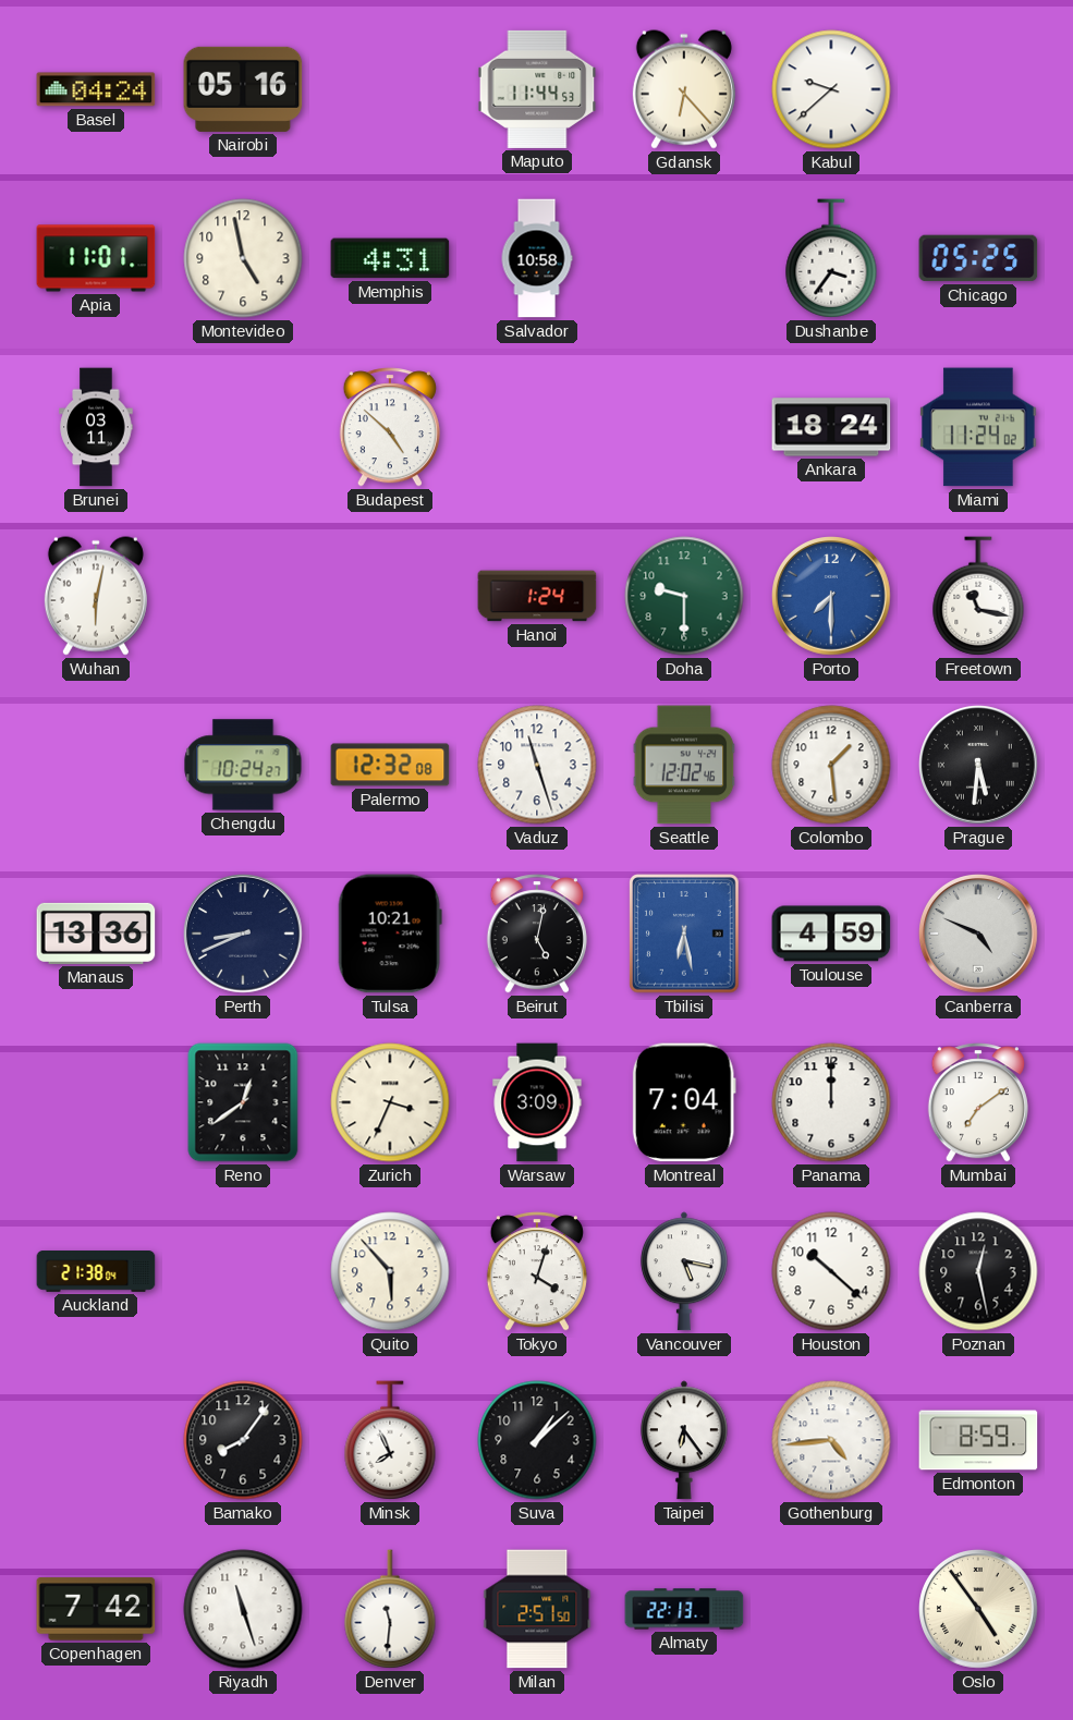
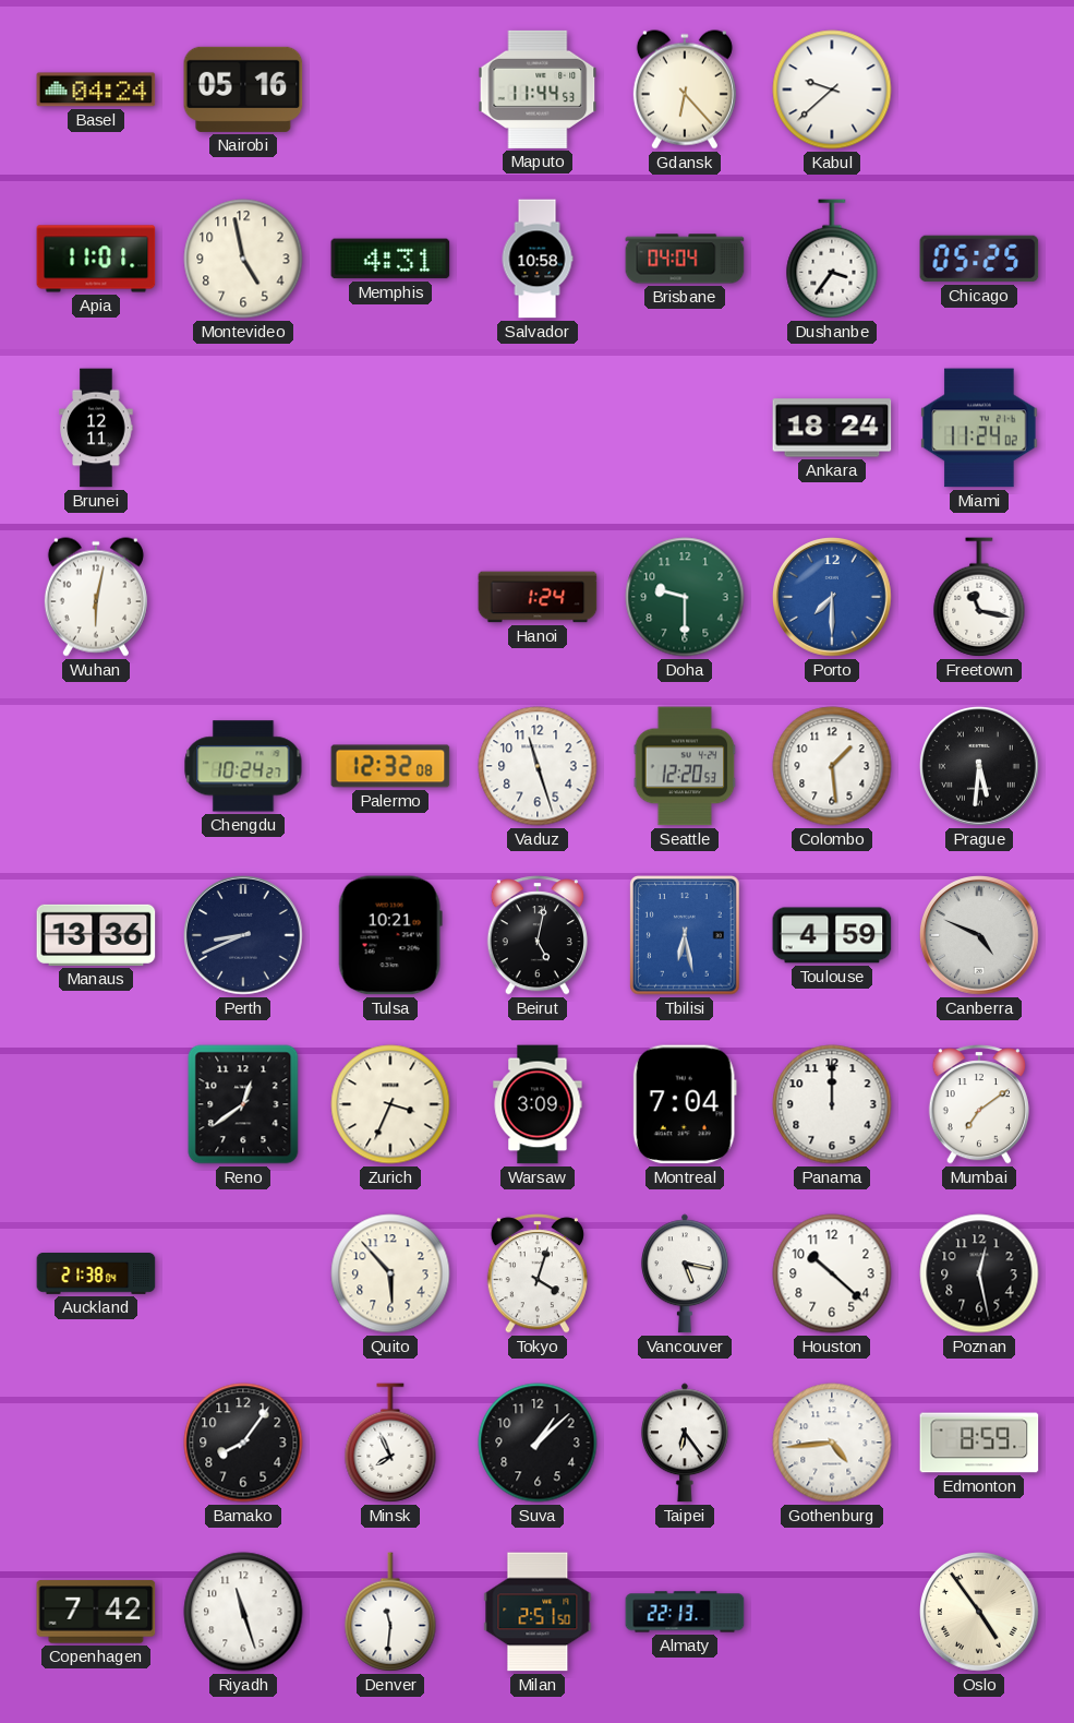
Brisbane: none -> 04:04 (685, 259)
Brunei: 03:11 -> 12:11 (96, 428)
Budapest: 4:52 -> none (390, 427)
Seattle: 12:02 -> 12:20 (685, 766)
